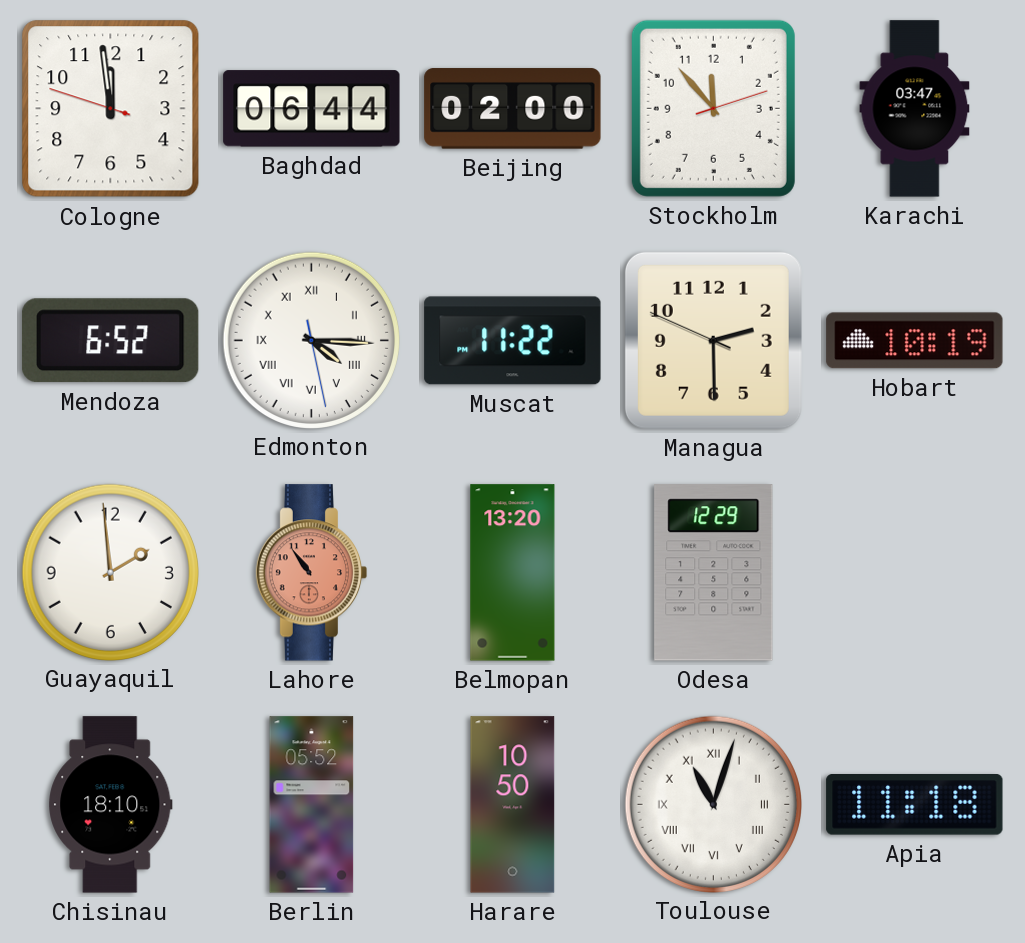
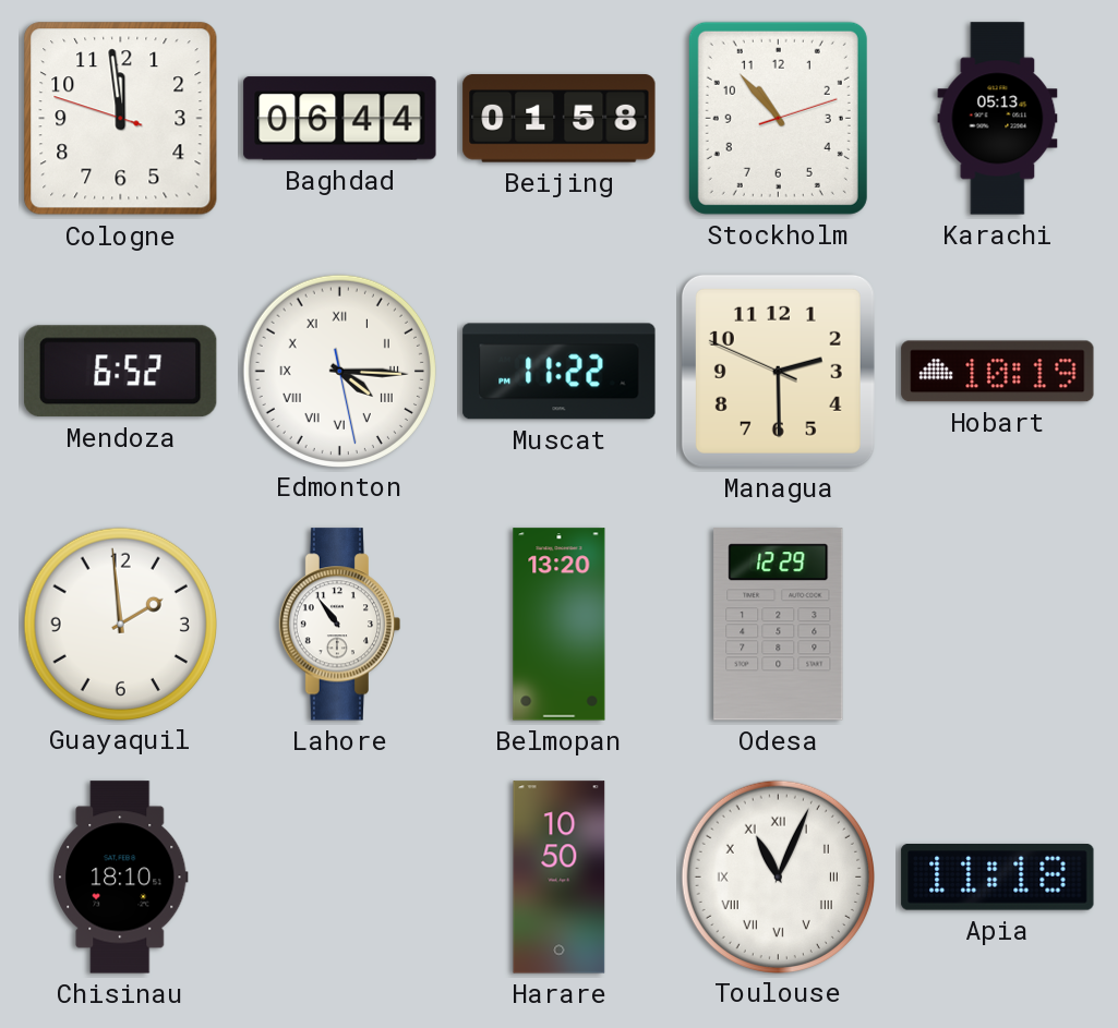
Beijing: 02:00 -> 01:58 (560, 119)
Stockholm: 11:53 -> 10:53 (778, 118)
Karachi: 03:47 -> 05:13 (998, 119)
Lahore dial: salmon -> white (340, 625)
Berlin: 05:52 -> none (312, 805)
Toulouse: 11:03 -> 11:04 (778, 876)
